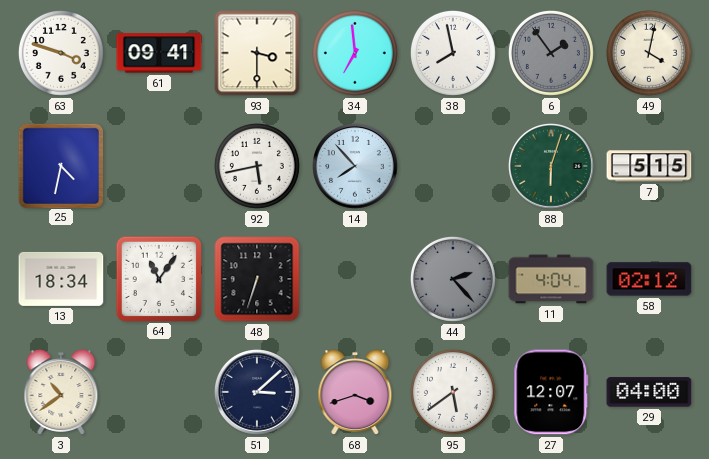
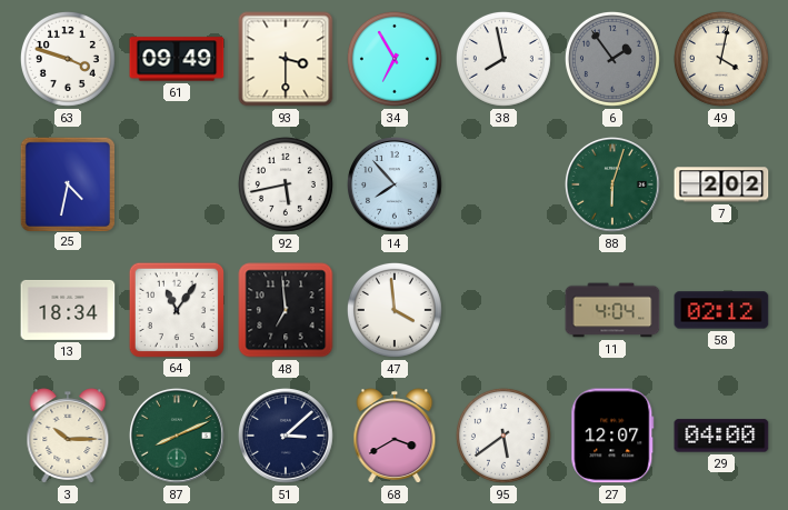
61: 09:41 -> 09:49 (177, 59)
34: 6:59 -> 6:55 (395, 59)
7: 5:15 -> 2:02 (721, 184)
48: 6:33 -> 6:59 (286, 310)
47: none -> 3:59 (395, 310)
44: 2:23 -> none (453, 279)
3: 10:39 -> 10:15 (68, 436)
87: none -> 8:11 (178, 437)
68: 3:42 -> 3:40 (395, 436)
